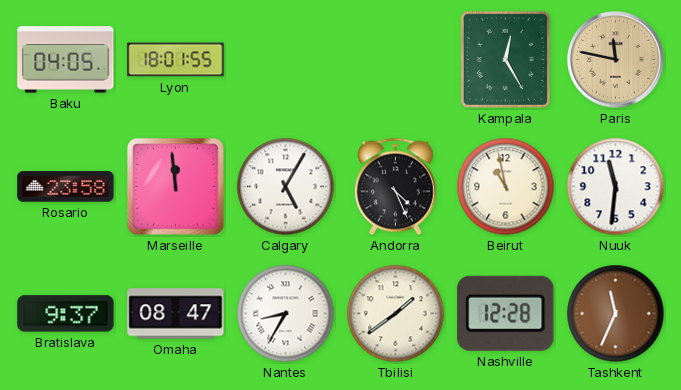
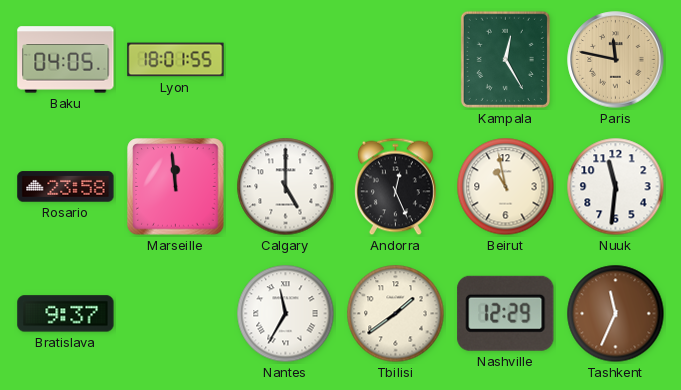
Calgary: 5:05 -> 5:00 (286, 187)
Andorra: 4:26 -> 12:26 (395, 187)
Omaha: 08:47 -> none (176, 314)
Nantes: 8:35 -> 11:35 (286, 314)
Nashville: 12:28 -> 12:29 (506, 313)
